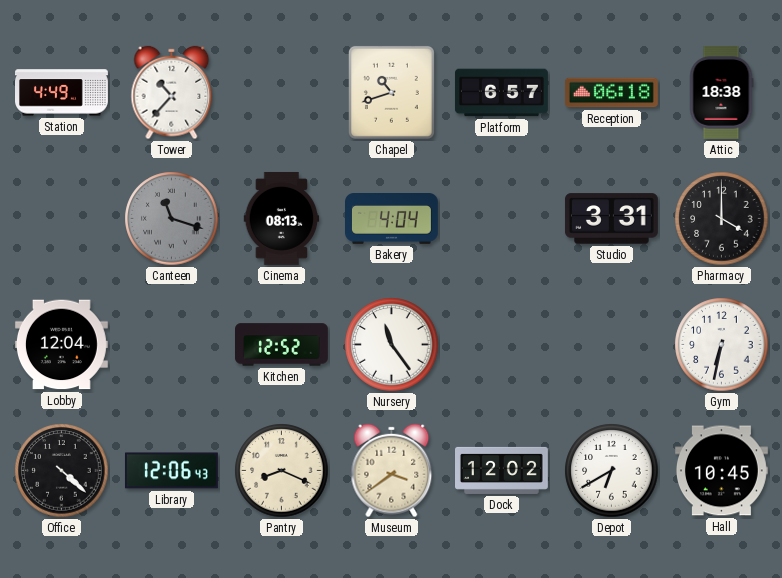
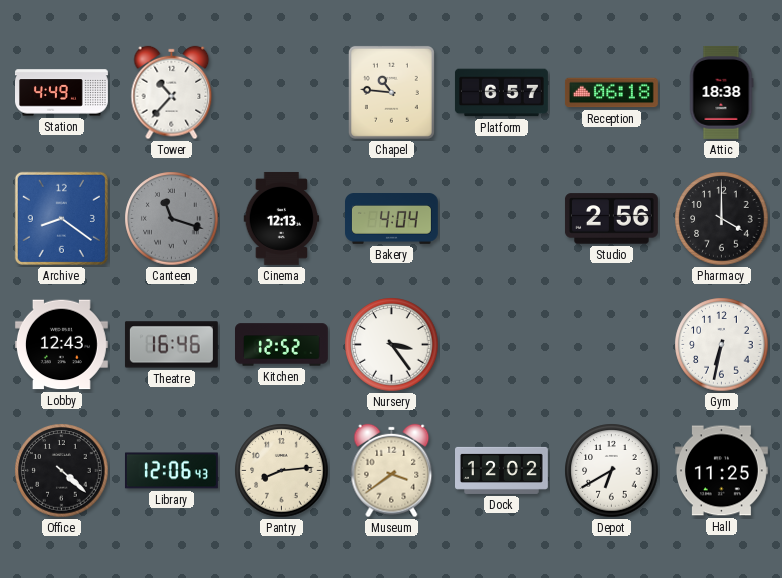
Chapel: 10:42 -> 10:46 (391, 92)
Archive: none -> 8:21 (61, 218)
Cinema: 08:13 -> 12:13 (282, 218)
Studio: 3:31 -> 2:56 (611, 219)
Lobby: 12:04 -> 12:43 (61, 345)
Theatre: none -> 16:46 (171, 345)
Nursery: 11:24 -> 3:24 (392, 345)
Pantry: 8:19 -> 8:14 (282, 471)
Hall: 10:45 -> 11:25 (721, 471)
